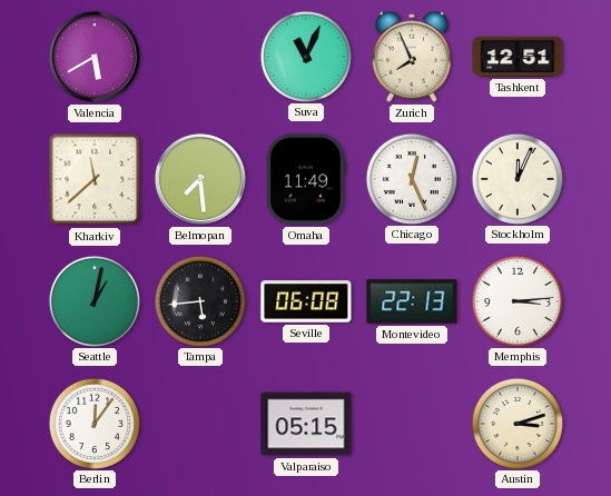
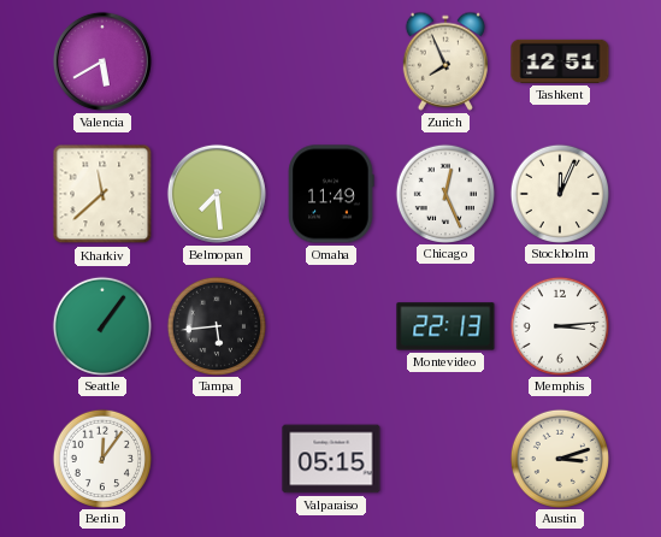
Suva: 11:04 -> none (305, 56)
Seattle: 1:02 -> 1:06 (101, 325)
Seville: 06:08 -> none (306, 301)
